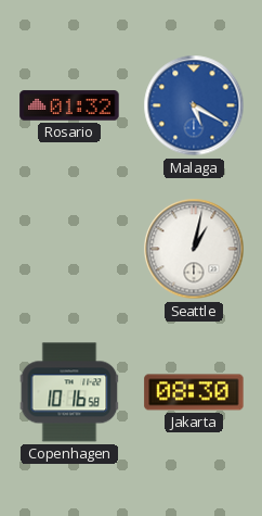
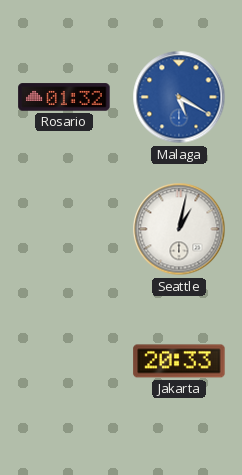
Copenhagen: 10:16 -> none (69, 392)
Jakarta: 08:30 -> 20:33 (179, 361)
